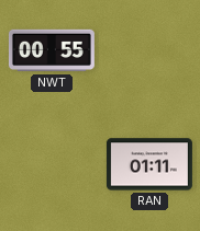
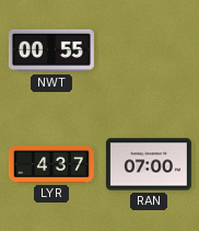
LYR: none -> 4:37 (51, 165)
RAN: 01:11 -> 07:00 (149, 164)
